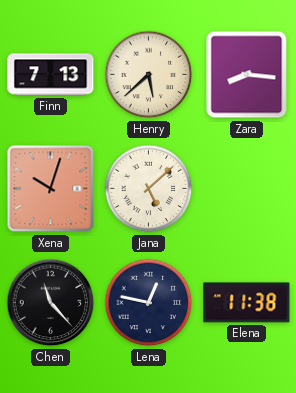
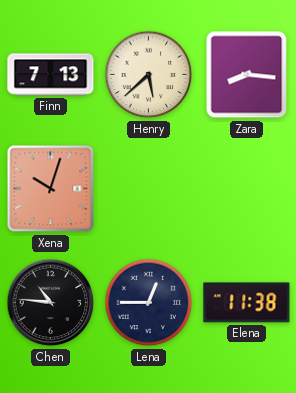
Jana: 5:08 -> none (149, 189)
Chen: 11:23 -> 10:46 (51, 303)
Lena: 12:47 -> 12:45 (149, 303)
